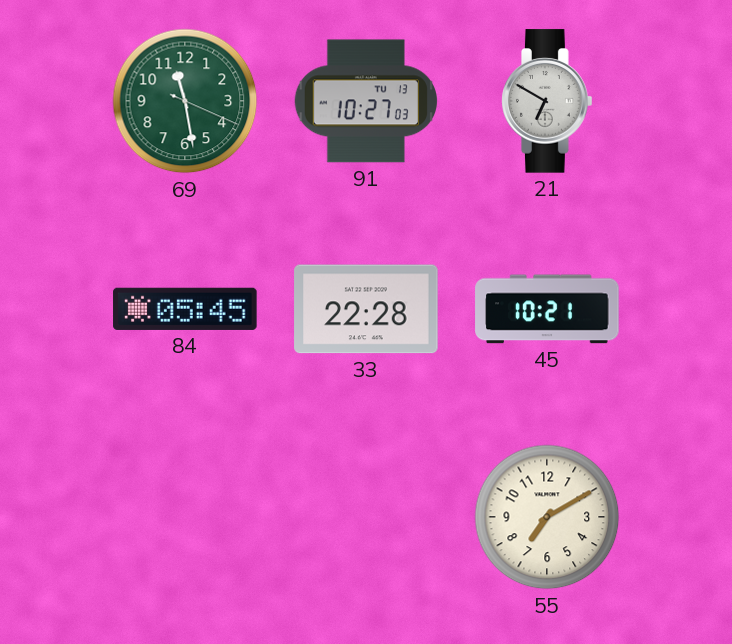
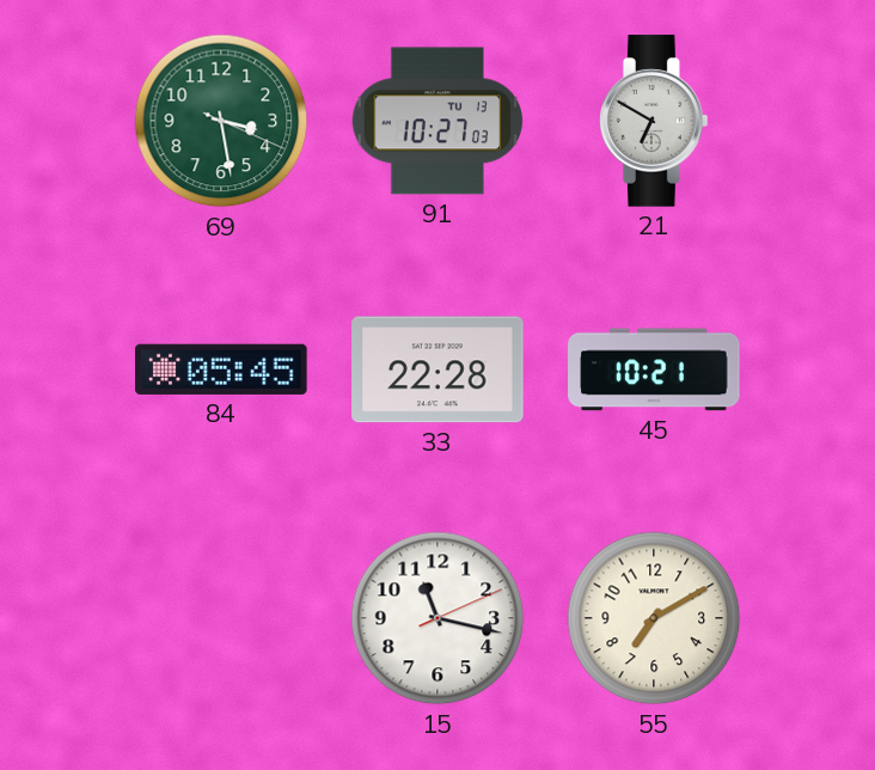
69: 11:28 -> 3:28 (221, 121)
15: none -> 11:17 (437, 618)
